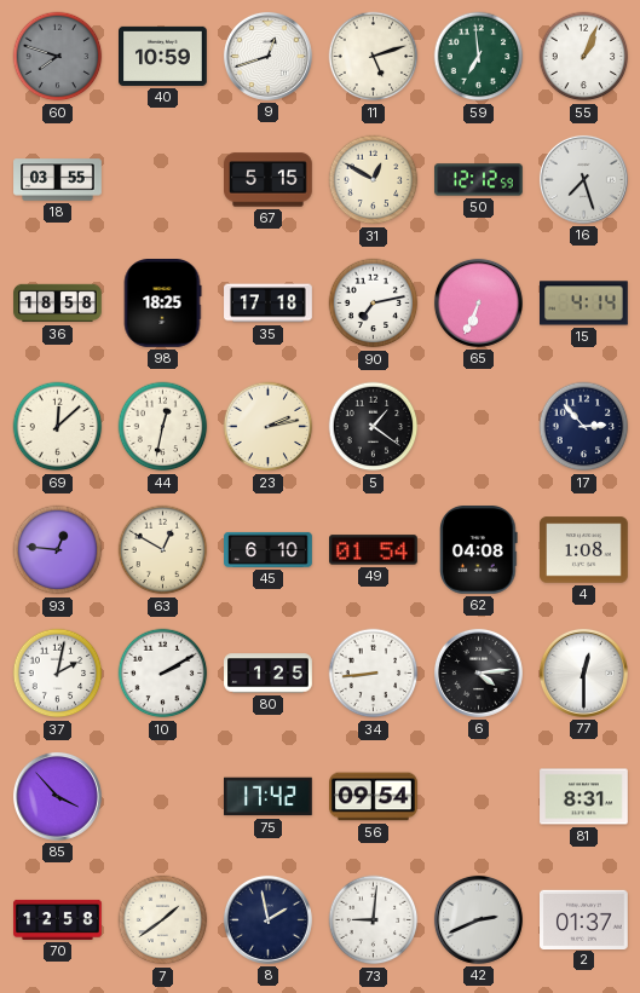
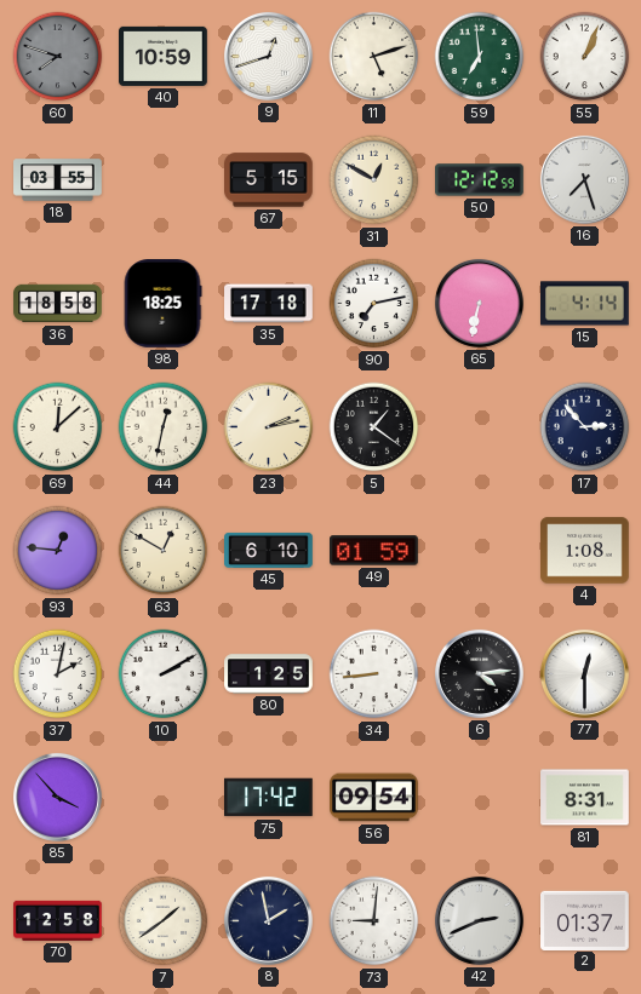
65: 6:34 -> 6:32 (479, 303)
49: 01:54 -> 01:59 (374, 551)
62: 04:08 -> none (479, 550)
